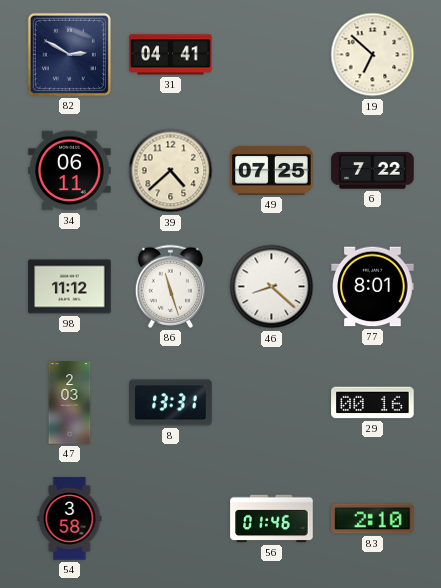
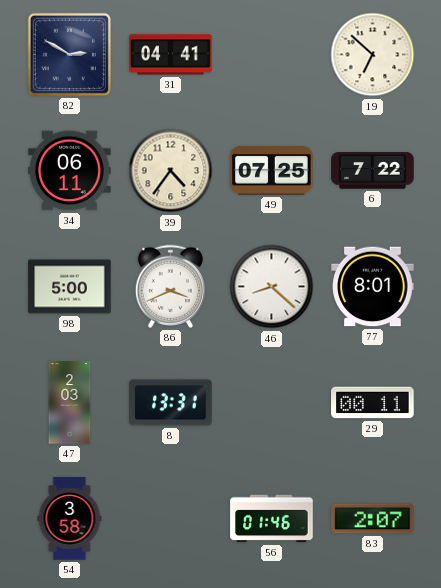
39: 4:38 -> 4:36 (171, 171)
98: 11:12 -> 5:00 (70, 287)
86: 11:27 -> 3:41 (170, 286)
29: 00:16 -> 00:11 (373, 403)
83: 2:10 -> 2:07 (373, 519)
